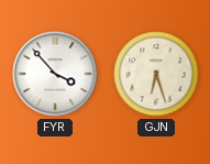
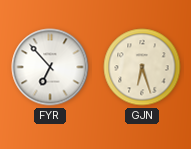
FYR: 3:53 -> 6:53 (50, 67)
